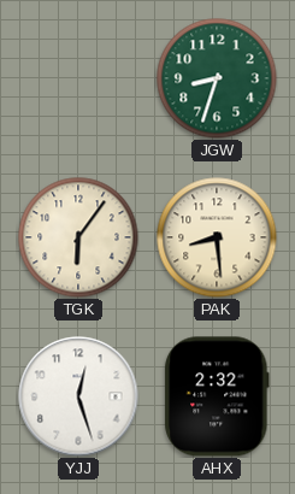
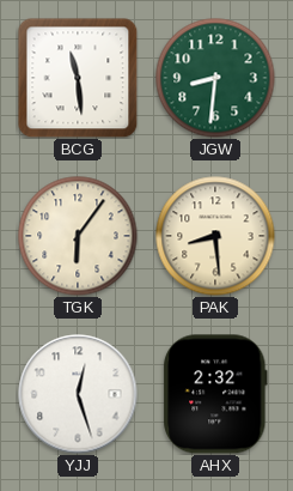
BCG: none -> 11:29 (78, 78)
JGW: 8:33 -> 8:31 (215, 78)
